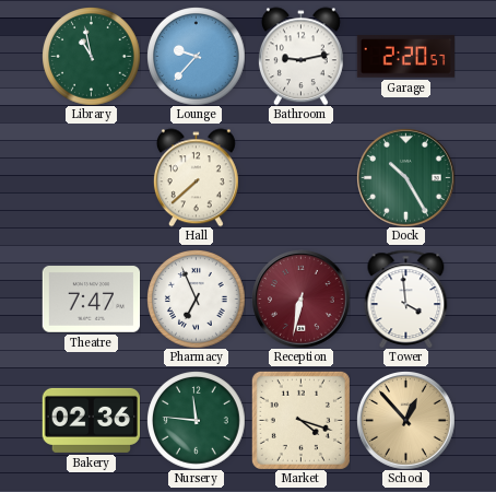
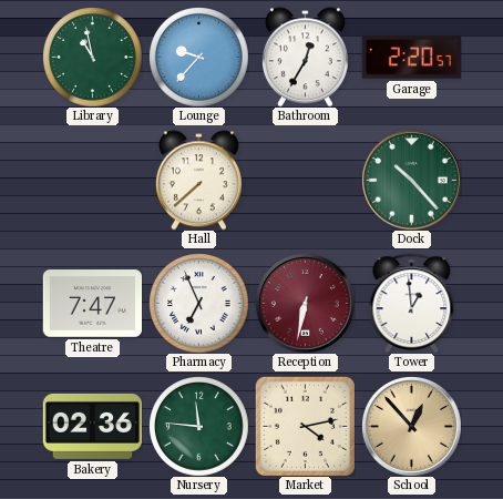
Bathroom: 9:13 -> 12:35 (305, 57)
Dock: 10:25 -> 10:23 (412, 181)
Tower: 3:59 -> 12:59 (412, 303)
Market: 4:18 -> 4:13 (305, 426)
